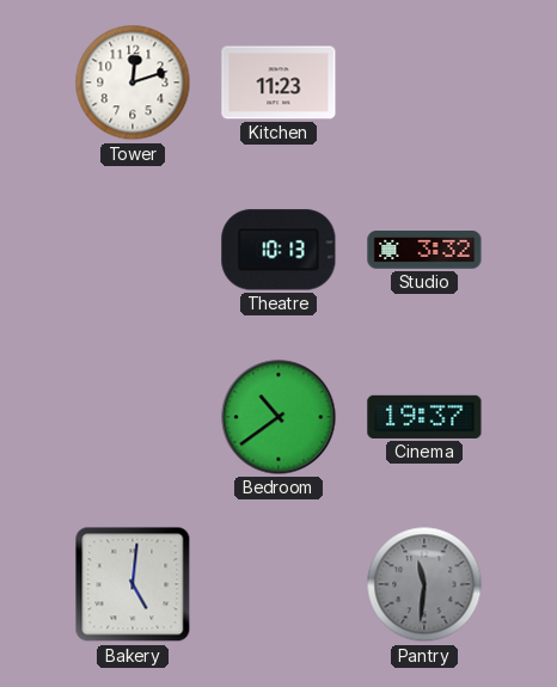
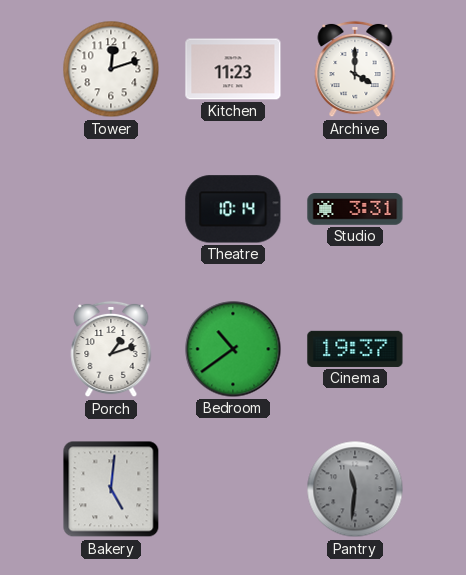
Archive: none -> 4:00 (355, 69)
Theatre: 10:13 -> 10:14 (233, 209)
Studio: 3:32 -> 3:31 (355, 209)
Porch: none -> 1:12 (111, 349)
